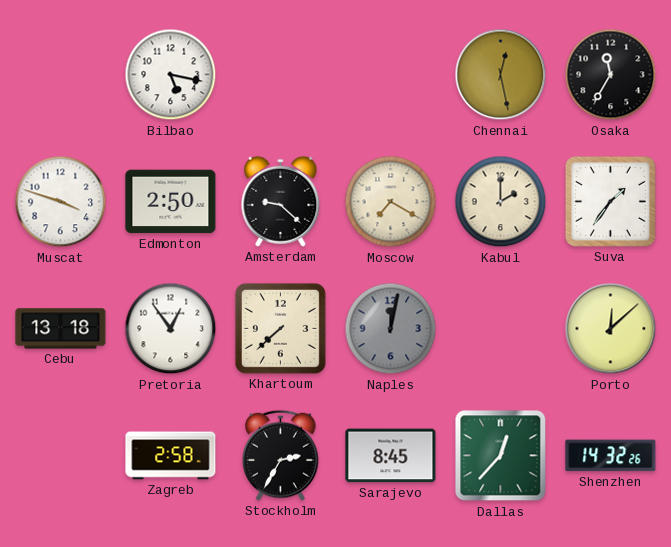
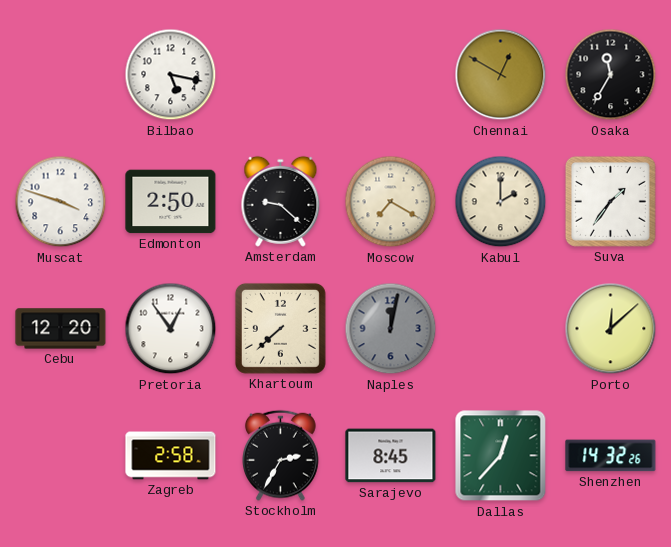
Chennai: 12:28 -> 12:50 (501, 75)
Cebu: 13:18 -> 12:20 (61, 329)
